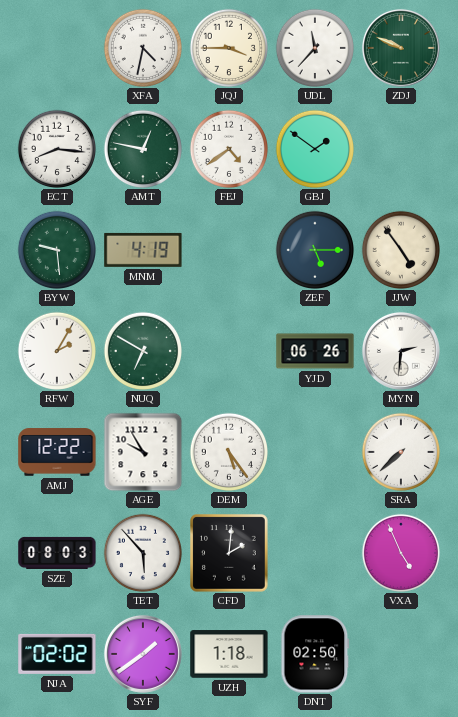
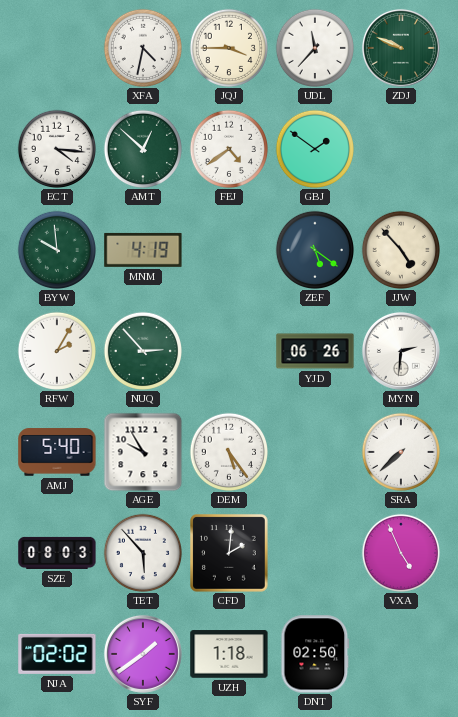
ECT: 8:16 -> 4:16 (56, 148)
AMT: 12:47 -> 12:52 (142, 148)
BYW: 9:29 -> 9:59 (56, 249)
ZEF: 5:15 -> 5:21 (314, 249)
JJW: 4:54 -> 4:53 (400, 249)
NUQ: 6:50 -> 2:53 (142, 350)
AMJ: 12:22 -> 5:40 (57, 452)
